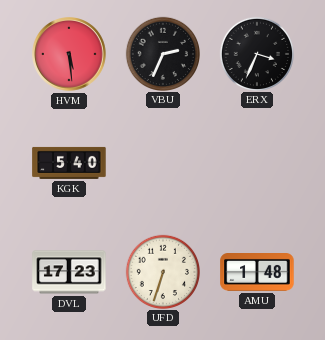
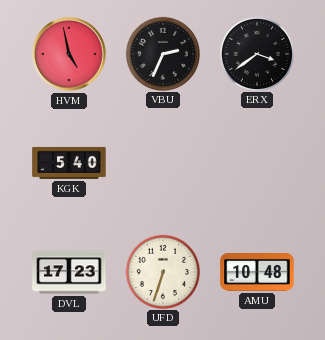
HVM: 5:29 -> 4:58 (70, 55)
ERX: 3:34 -> 3:39 (256, 53)
AMU: 1:48 -> 10:48 (257, 273)
